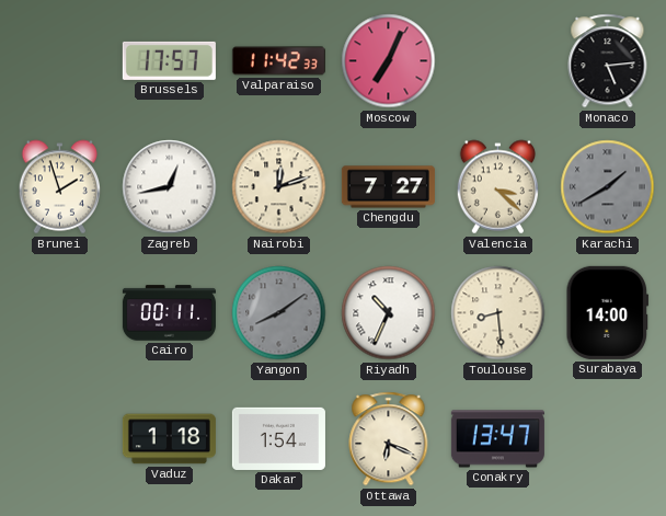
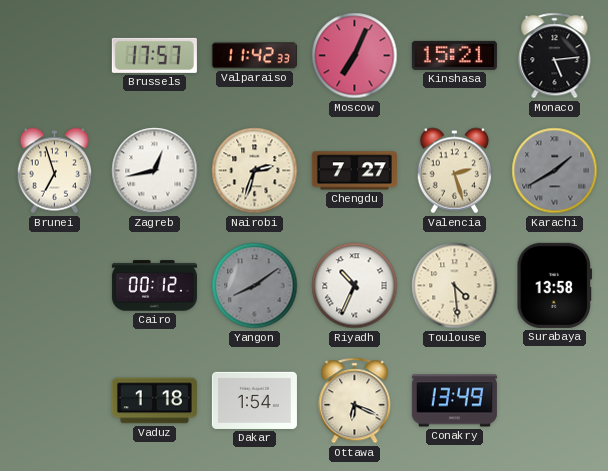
Kinshasa: none -> 15:21 (454, 55)
Brunei: 1:57 -> 6:57 (55, 171)
Nairobi: 12:12 -> 2:33 (255, 171)
Valencia: 3:22 -> 2:27 (455, 171)
Cairo: 00:11 -> 00:12 (154, 286)
Toulouse: 8:29 -> 4:29 (455, 286)
Surabaya: 14:00 -> 13:58 (555, 285)
Conakry: 13:47 -> 13:49 (454, 401)
